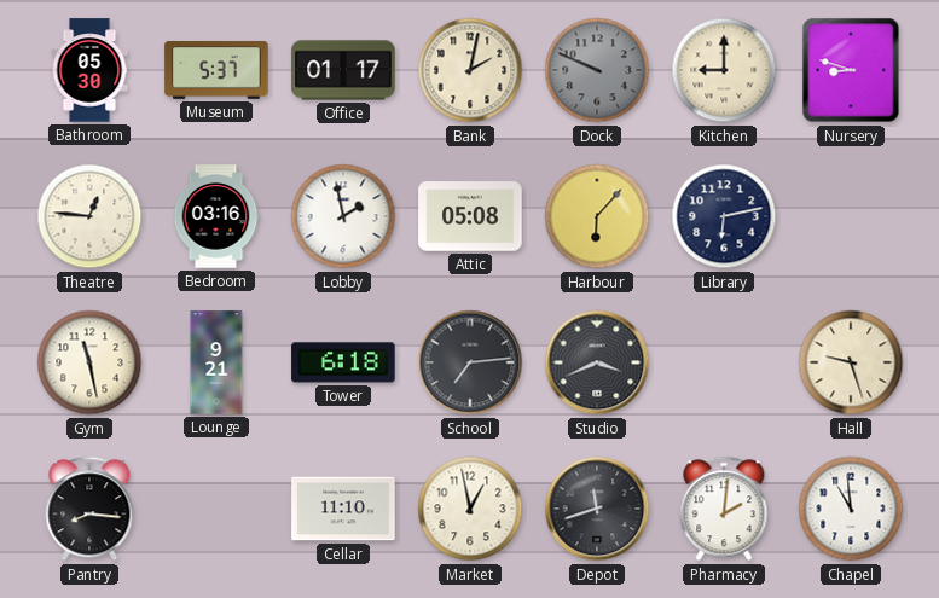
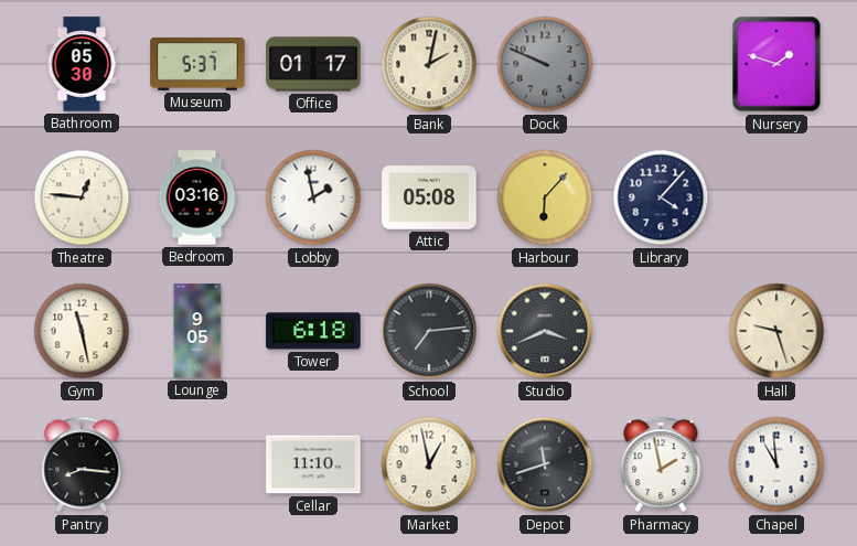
Kitchen: 9:00 -> none (724, 70)
Nursery: 8:48 -> 1:48 (776, 64)
Library: 6:13 -> 4:07 (661, 197)
Lounge: 9:21 -> 9:05 (197, 331)
Pharmacy: 2:01 -> 1:58 (661, 464)
